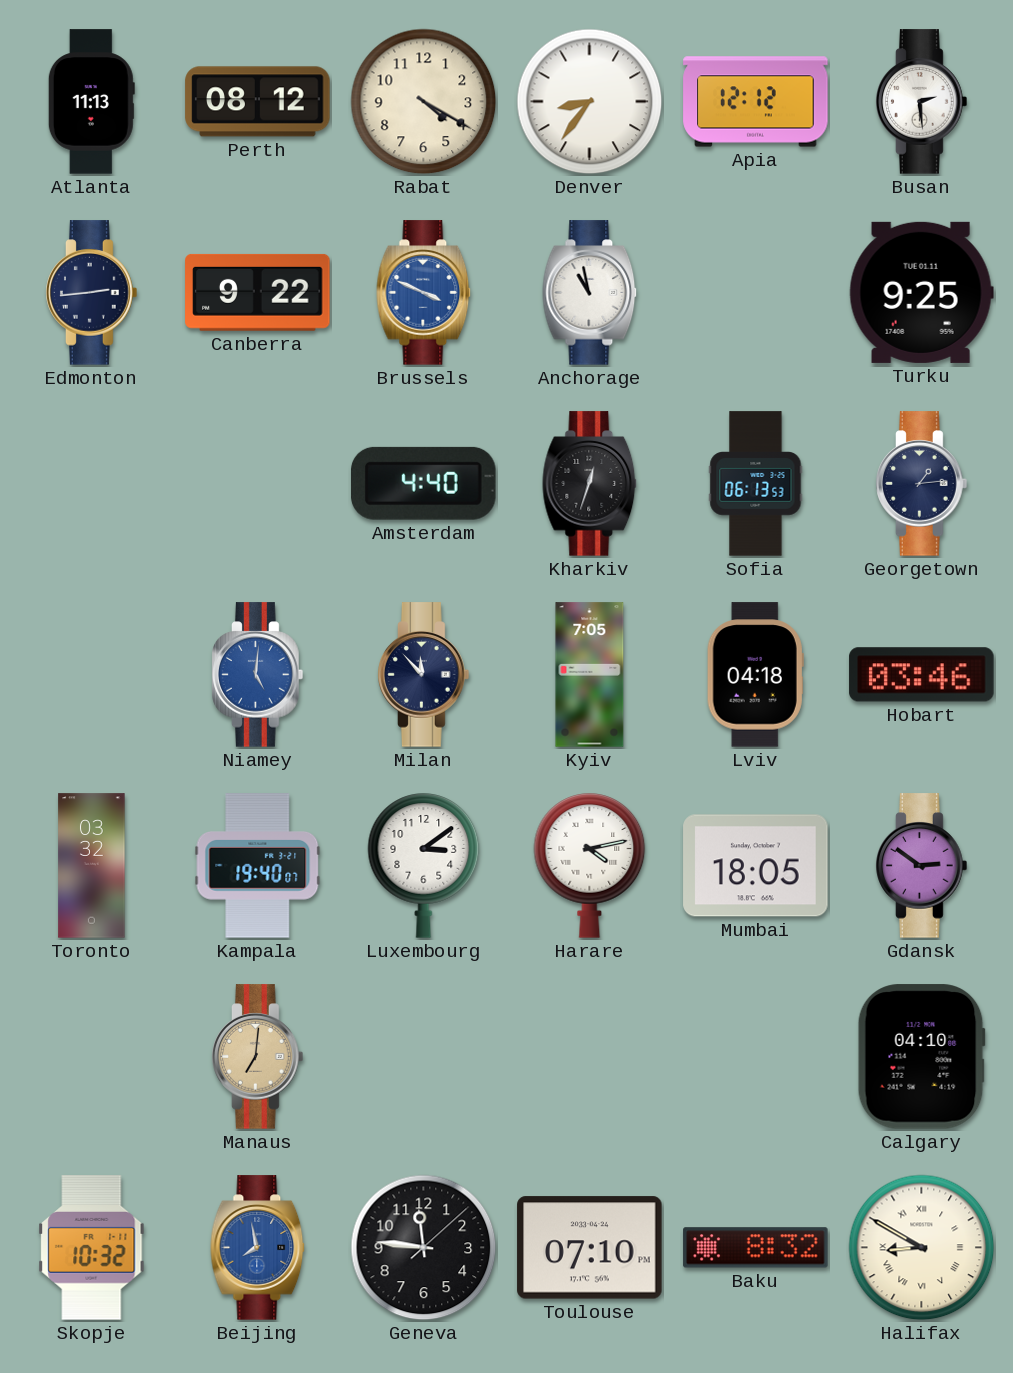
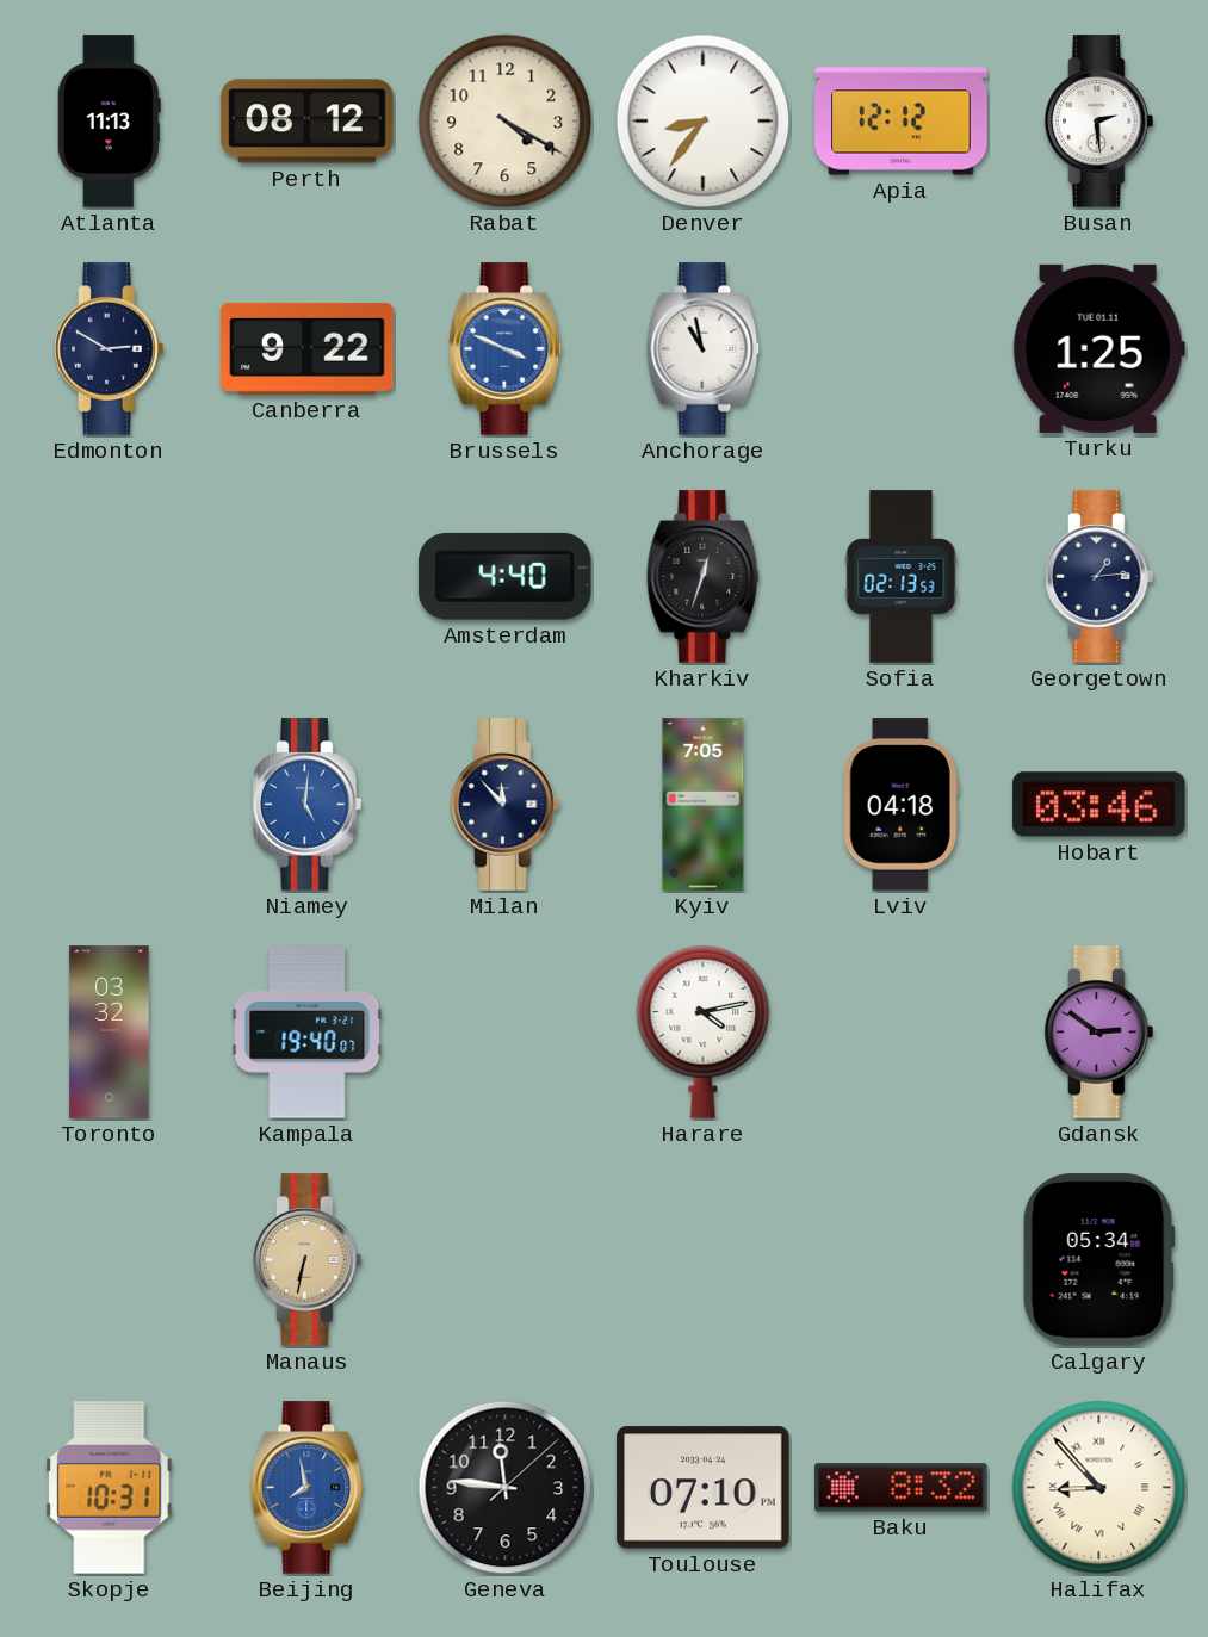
Edmonton: 2:44 -> 2:50 (110, 349)
Turku: 9:25 -> 1:25 (1098, 348)
Sofia: 06:13 -> 02:13 (902, 577)
Luxembourg: 3:09 -> none (424, 866)
Mumbai: 18:05 -> none (756, 866)
Manaus: 7:01 -> 6:32 (308, 1260)
Calgary: 04:10 -> 05:34 (1098, 1260)
Skopje: 10:32 -> 10:31 (110, 1488)
Halifax: 8:50 -> 8:53 (1099, 1488)
